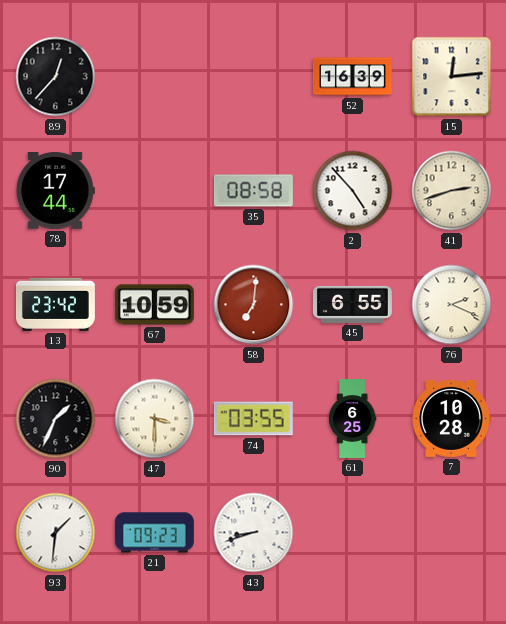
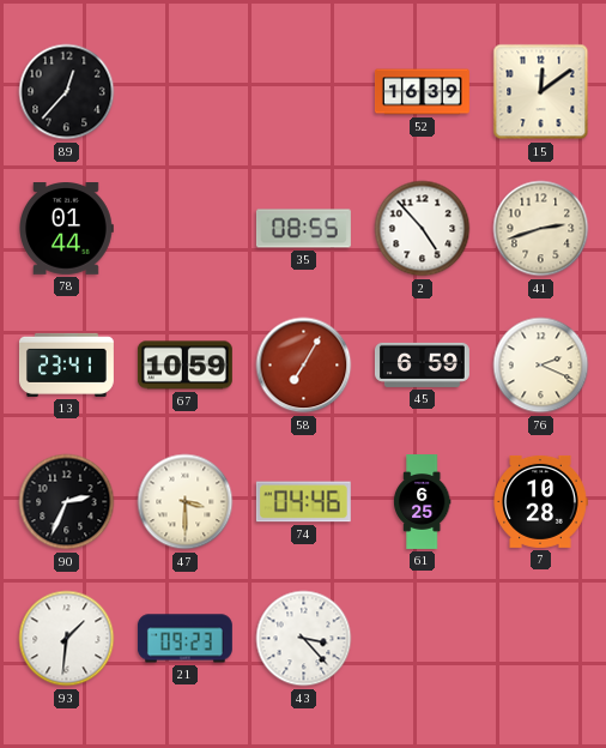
15: 12:14 -> 12:09 (541, 92)
78: 17:44 -> 01:44 (67, 229)
35: 08:58 -> 08:55 (303, 229)
13: 23:42 -> 23:41 (66, 364)
58: 7:01 -> 7:05 (304, 366)
45: 6:55 -> 6:59 (422, 364)
90: 1:34 -> 2:34 (67, 502)
74: 03:55 -> 04:46 (303, 502)
43: 8:42 -> 3:23 (304, 639)
